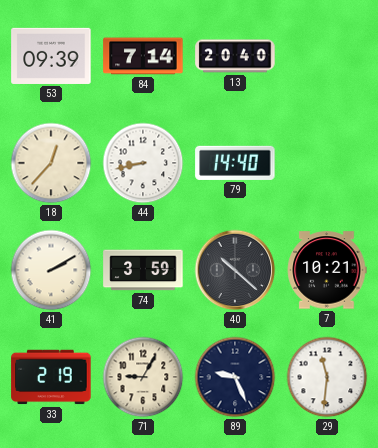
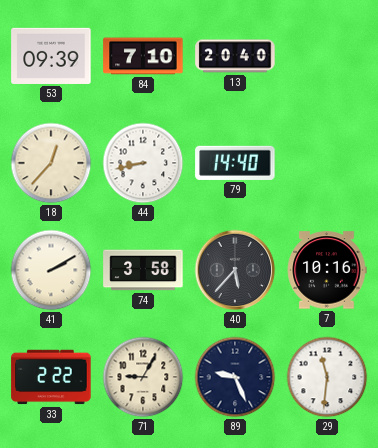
84: 7:14 -> 7:10 (143, 56)
74: 3:59 -> 3:58 (143, 270)
40: 10:22 -> 5:37 (235, 270)
7: 10:21 -> 10:16 (327, 270)
33: 2:19 -> 2:22 (51, 377)
